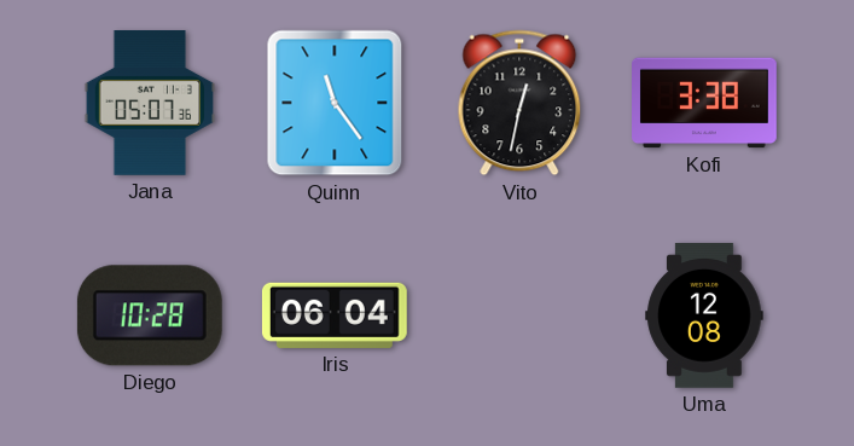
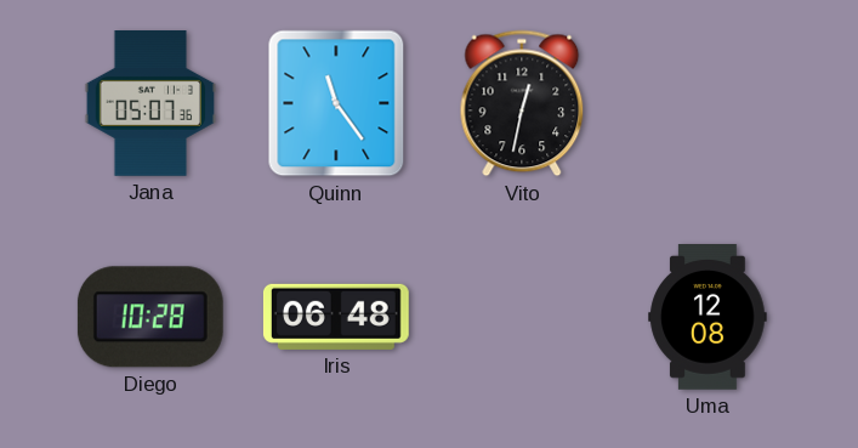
Kofi: 3:38 -> none (705, 103)
Iris: 06:04 -> 06:48 (336, 317)
